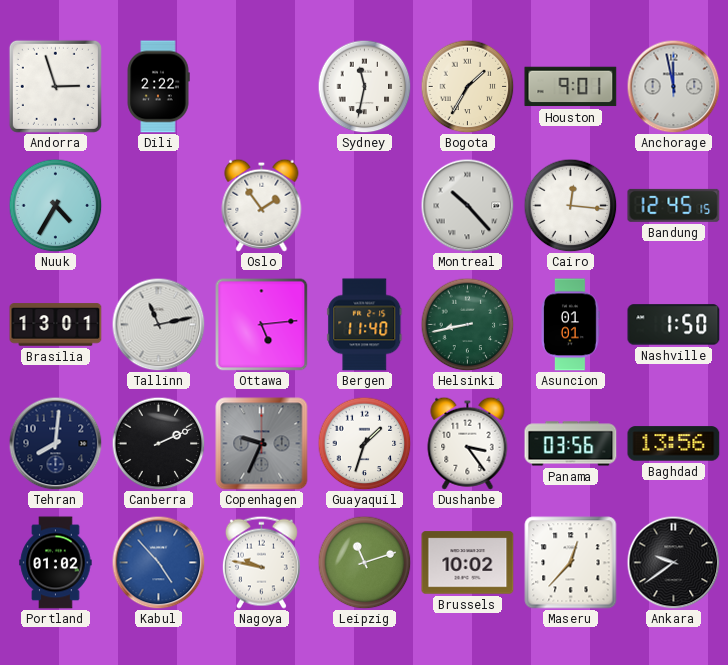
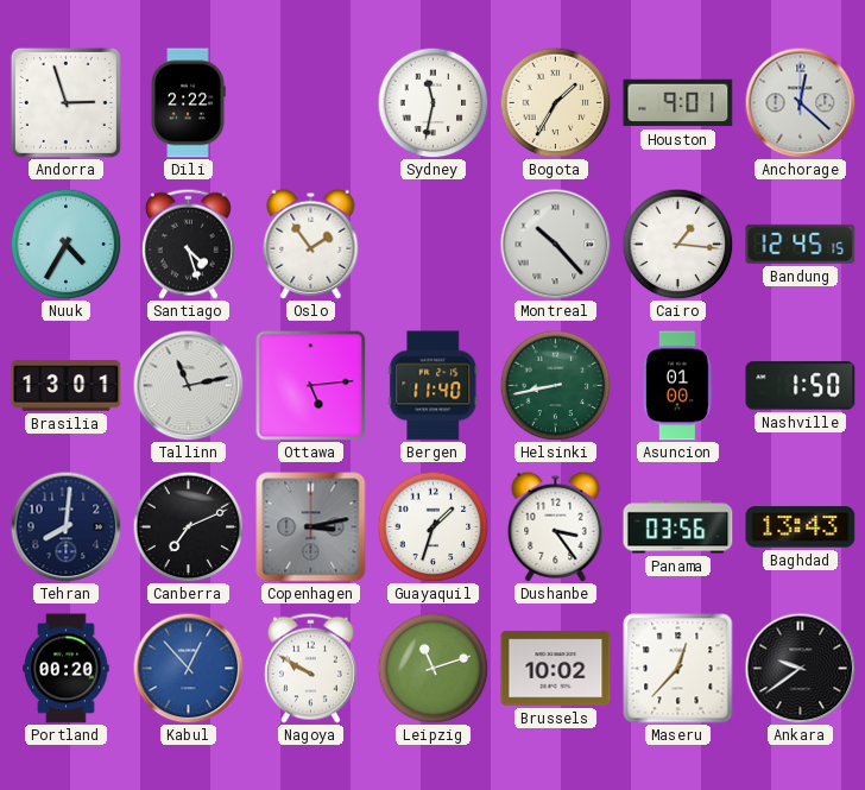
Anchorage: 11:58 -> 12:22 (800, 102)
Santiago: none -> 4:27 (188, 244)
Cairo: 12:16 -> 1:16 (677, 244)
Asuncion: 01:01 -> 01:00 (678, 386)
Canberra: 2:11 -> 7:11 (188, 526)
Copenhagen: 9:34 -> 3:13 (311, 527)
Baghdad: 13:56 -> 13:43 (801, 527)
Portland: 01:02 -> 00:20 (67, 669)
Kabul: 4:53 -> 12:53 (188, 668)
Nagoya: 9:47 -> 9:50 (310, 668)
